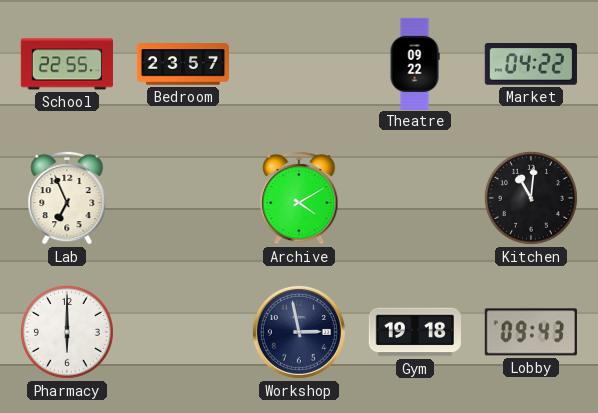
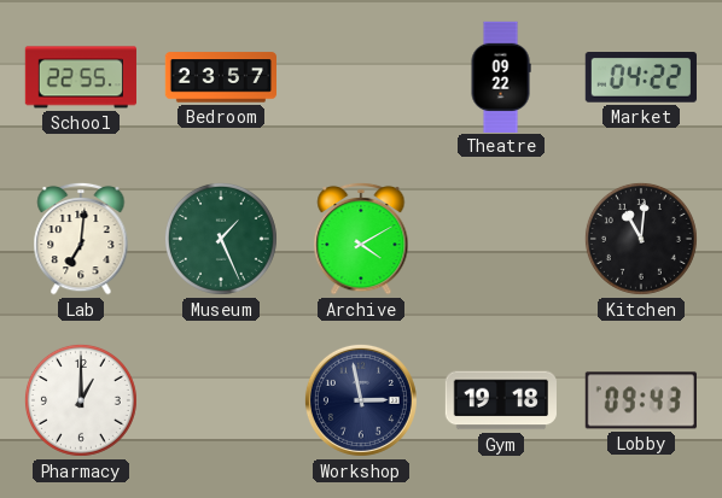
Lab: 6:56 -> 7:01 (81, 239)
Museum: none -> 1:26 (221, 239)
Pharmacy: 6:00 -> 1:00 (81, 400)
